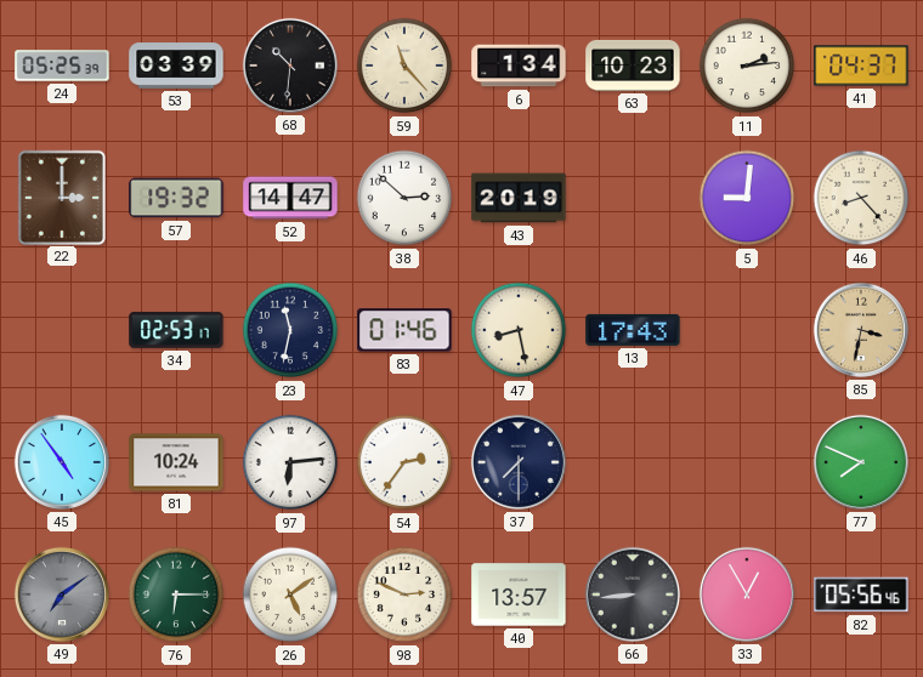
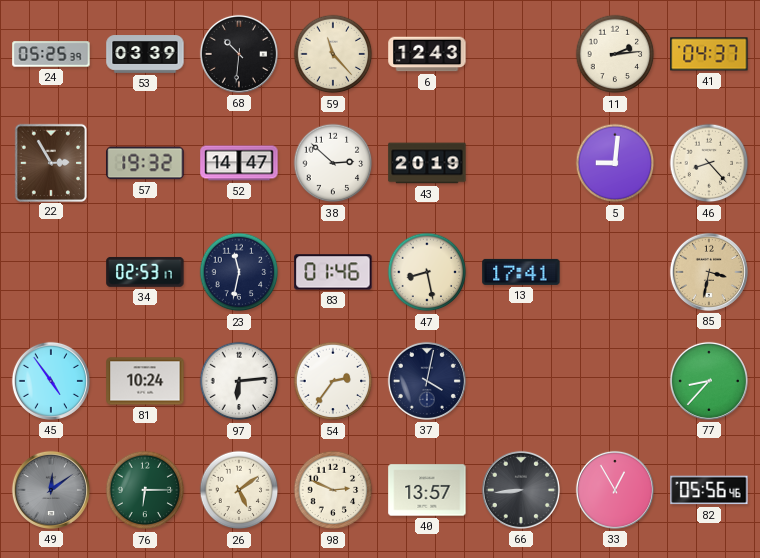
6: 1:34 -> 12:43 (427, 54)
63: 10:23 -> none (633, 66)
22: 3:00 -> 2:55 (51, 162)
13: 17:43 -> 17:41 (521, 272)
37: 7:30 -> 4:02 (427, 381)
77: 7:49 -> 8:37 (709, 381)
49: 7:09 -> 12:09 (51, 490)
